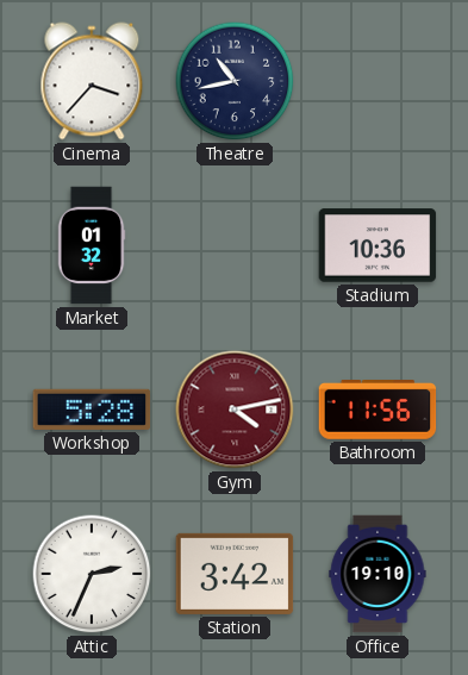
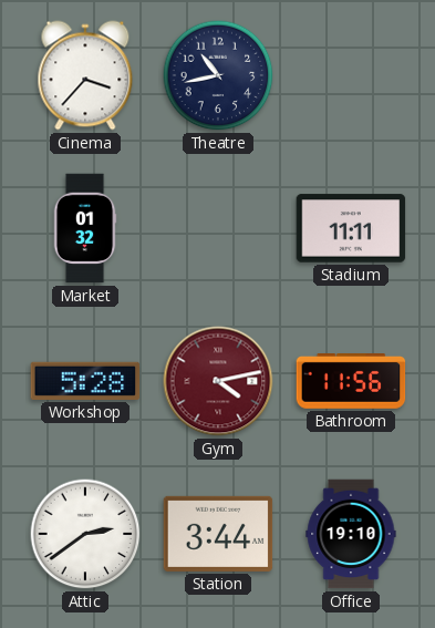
Stadium: 10:36 -> 11:11 (351, 228)
Attic: 2:34 -> 2:39 (85, 534)
Station: 3:42 -> 3:44 (218, 534)
